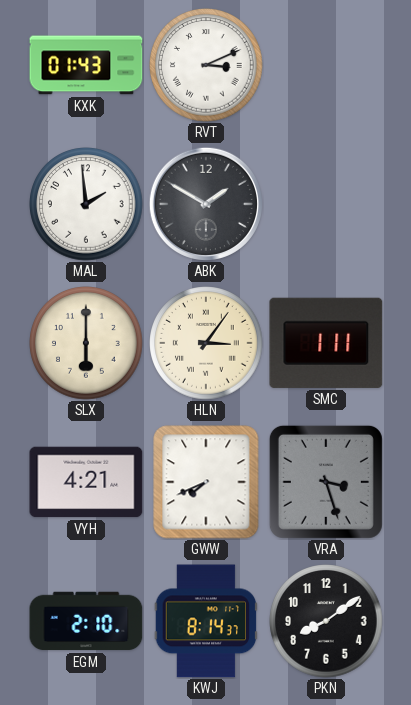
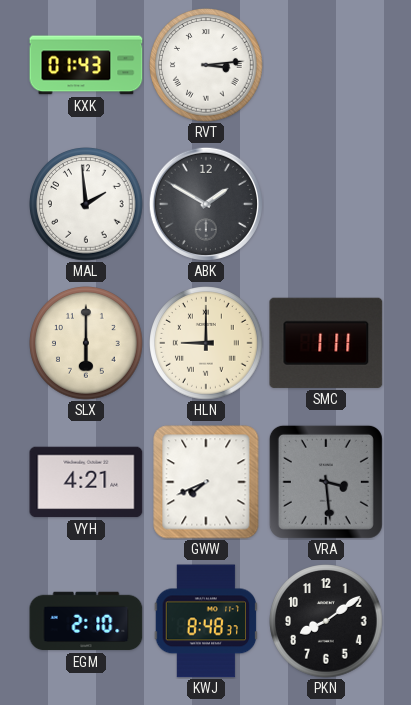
RVT: 3:11 -> 3:14 (206, 65)
HLN: 3:06 -> 9:00 (206, 343)
VRA: 3:27 -> 3:29 (326, 482)
KWJ: 8:14 -> 8:48 (206, 621)
